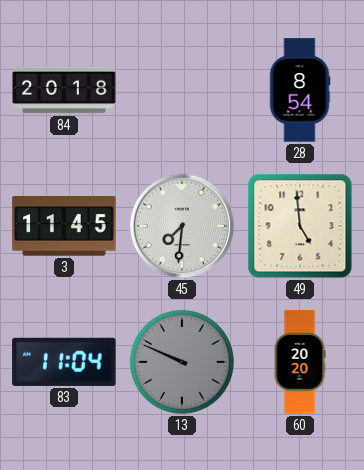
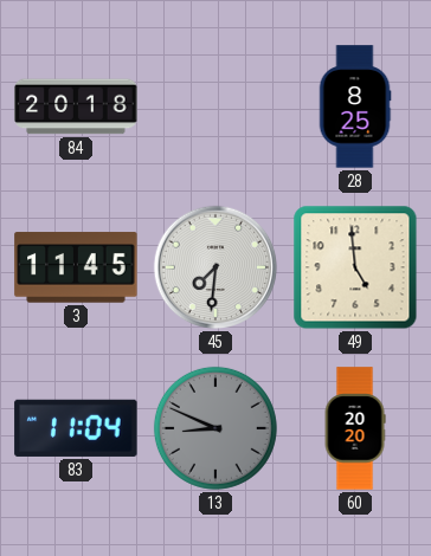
28: 8:54 -> 8:25 (355, 106)
13: 9:49 -> 8:49 (215, 428)
